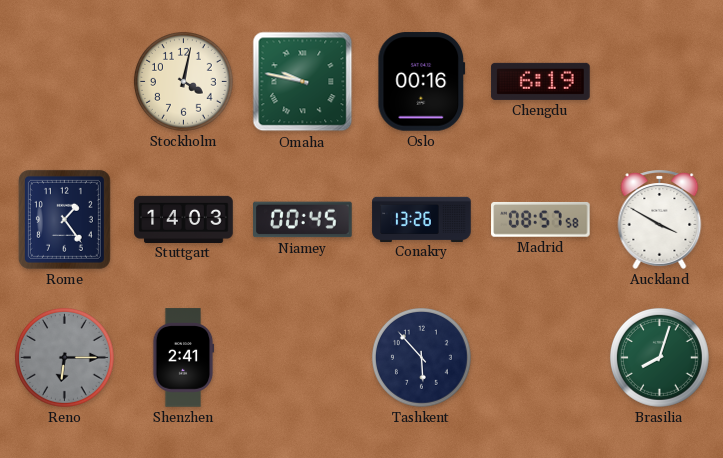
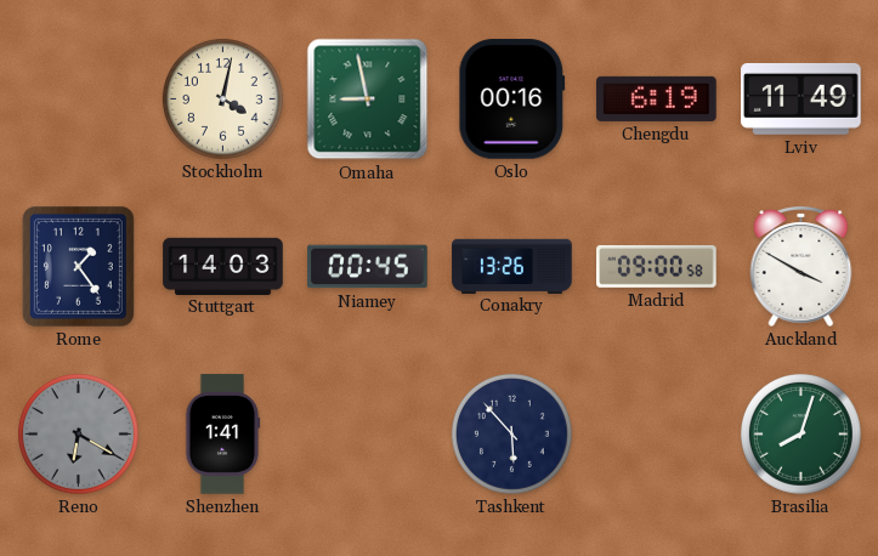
Omaha: 9:47 -> 8:58 (368, 100)
Lviv: none -> 11:49 (801, 98)
Madrid: 08:57 -> 09:00 (657, 267)
Reno: 6:15 -> 6:20 (78, 433)
Shenzhen: 2:41 -> 1:41 (222, 435)
